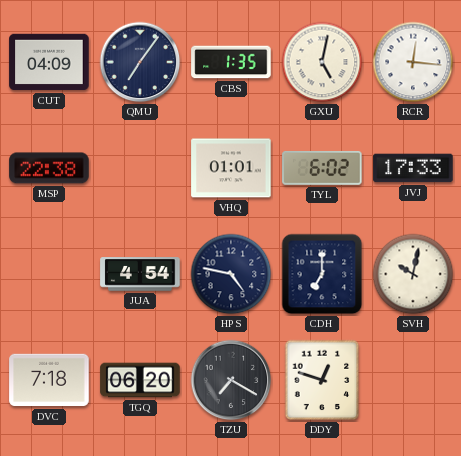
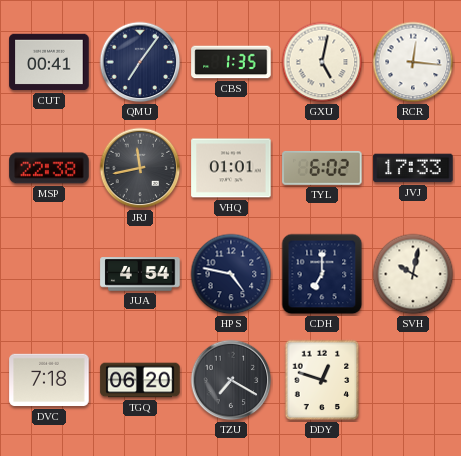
CUT: 04:09 -> 00:41 (49, 62)
JRJ: none -> 11:43 (140, 168)
